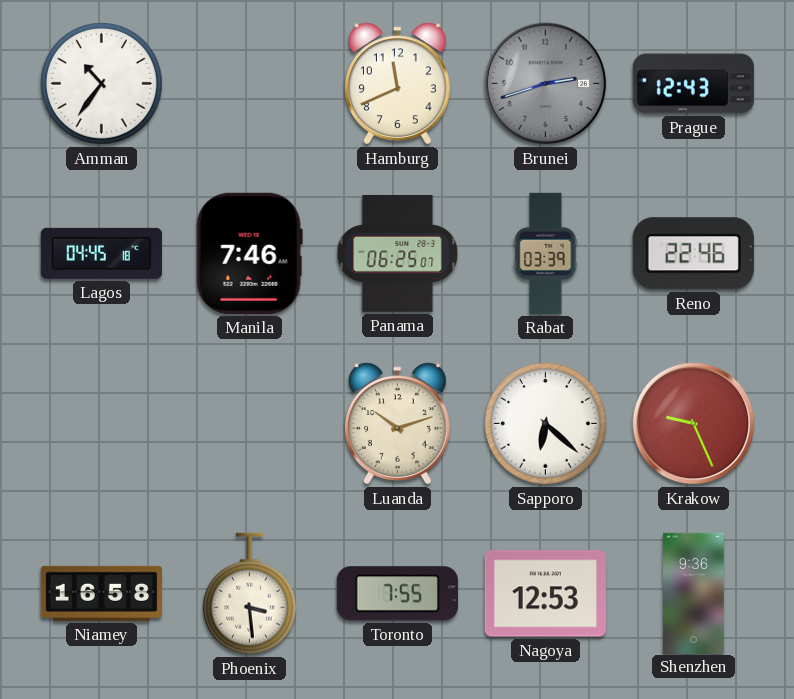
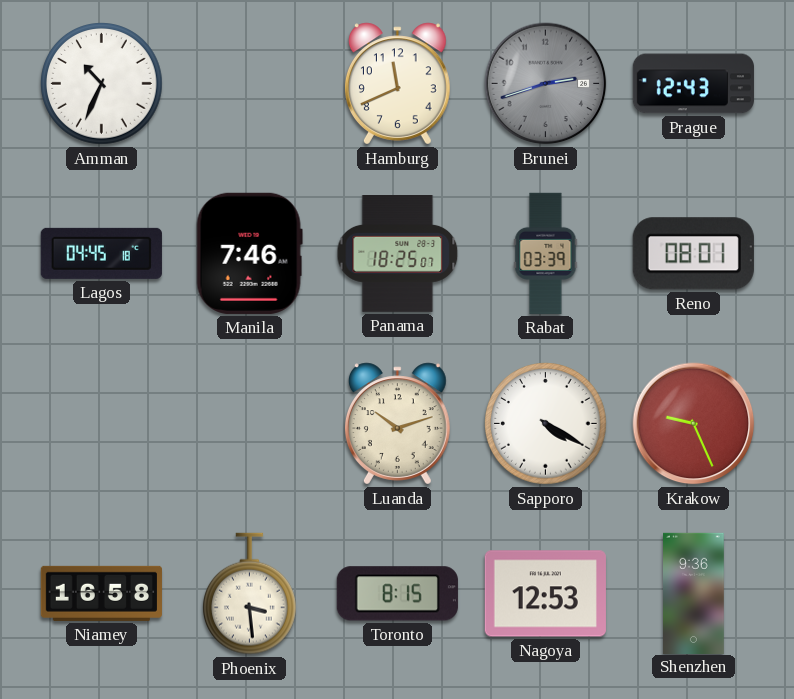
Amman: 10:36 -> 10:34 (102, 84)
Panama: 06:25 -> 18:25 (398, 254)
Reno: 22:46 -> 08:01 (693, 254)
Sapporo: 6:22 -> 4:20 (546, 424)
Toronto: 7:55 -> 8:15 (397, 594)
